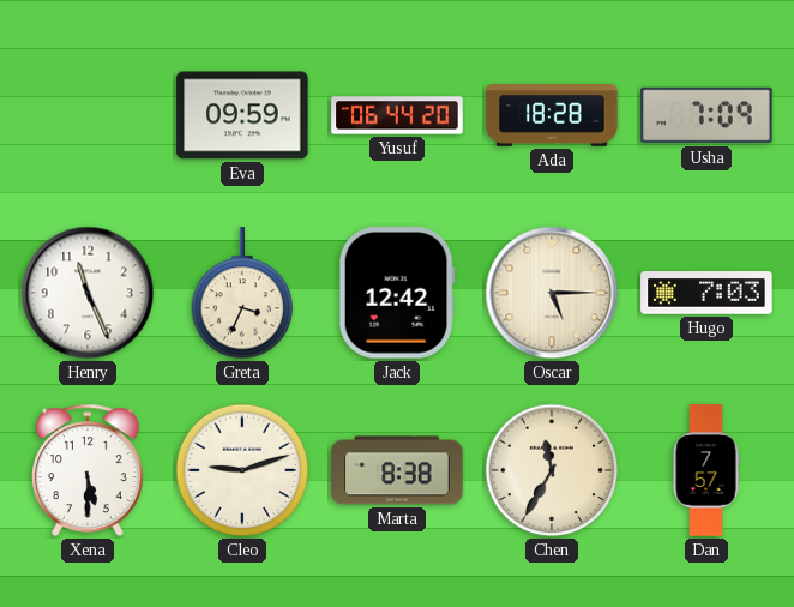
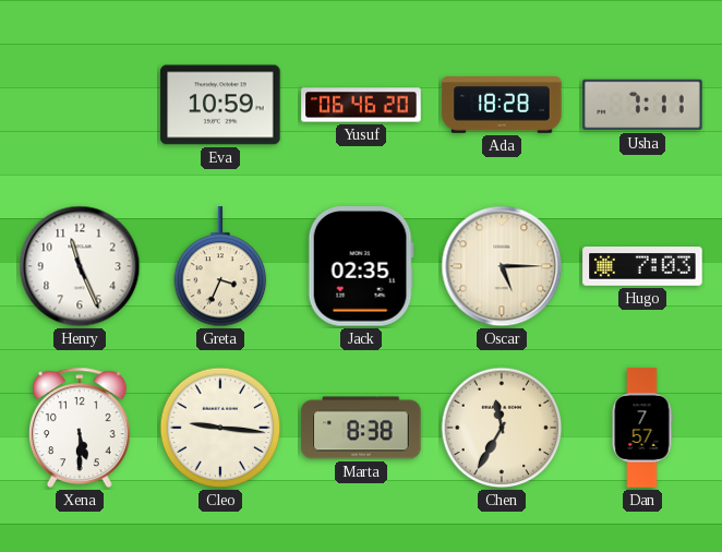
Eva: 09:59 -> 10:59 (220, 105)
Yusuf: 06:44 -> 06:46 (361, 105)
Usha: 7:09 -> 7:11 (642, 105)
Jack: 12:42 -> 02:35 (361, 266)
Cleo: 9:12 -> 9:16 (220, 428)
